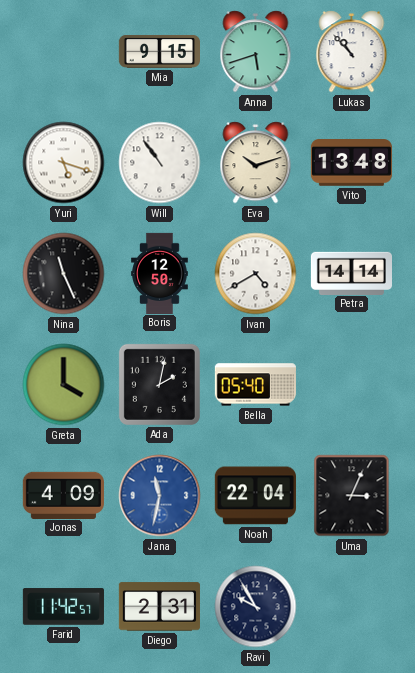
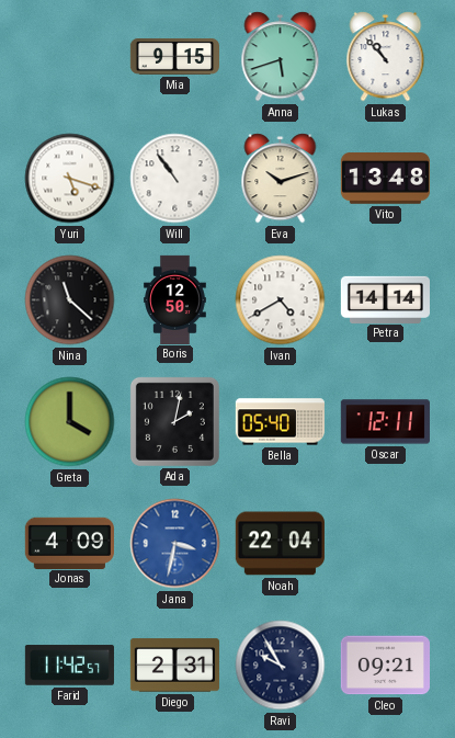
Nina: 11:26 -> 11:22 (70, 300)
Oscar: none -> 12:11 (385, 422)
Jana: 11:32 -> 3:32 (175, 544)
Uma: 3:04 -> none (352, 496)
Cleo: none -> 09:21 (385, 666)
